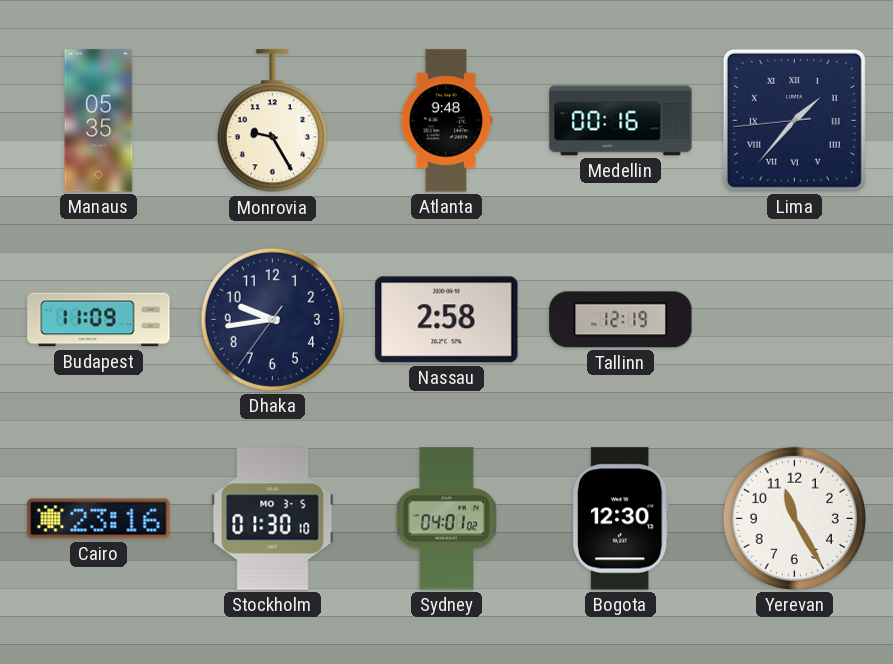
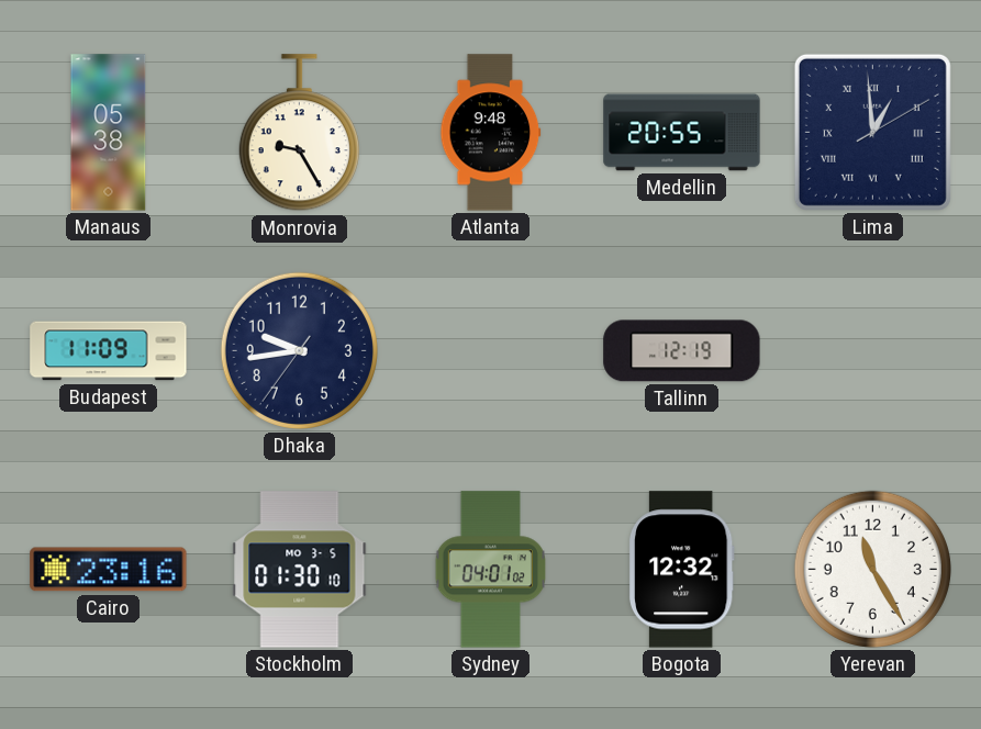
Manaus: 05:35 -> 05:38 (109, 133)
Medellin: 00:16 -> 20:55 (682, 133)
Lima: 1:36 -> 12:59 (872, 132)
Nassau: 2:58 -> none (447, 320)
Bogota: 12:30 -> 12:32 (681, 570)
